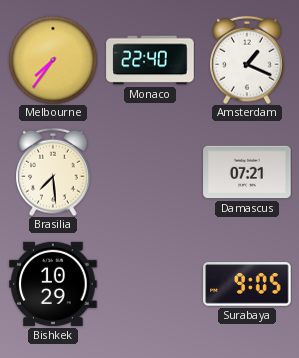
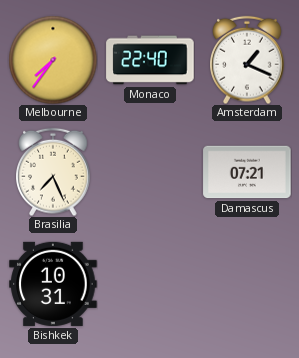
Brasilia: 7:29 -> 7:26 (54, 172)
Bishkek: 10:29 -> 10:31 (53, 284)
Surabaya: 9:05 -> none (247, 284)
